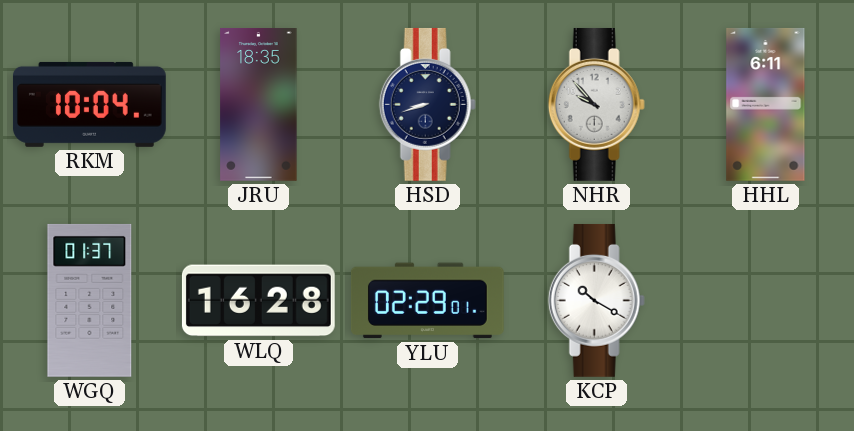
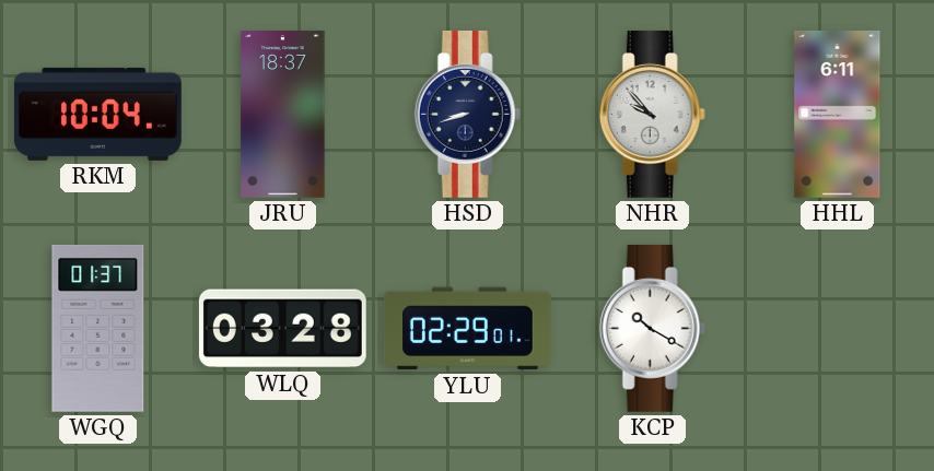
JRU: 18:35 -> 18:37 (283, 115)
WLQ: 16:28 -> 03:28 (282, 329)
